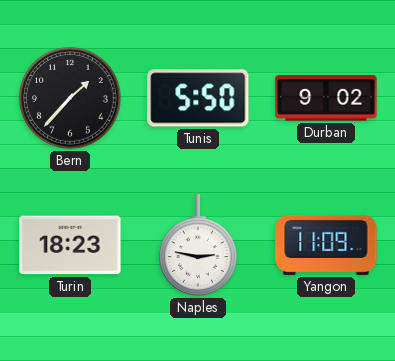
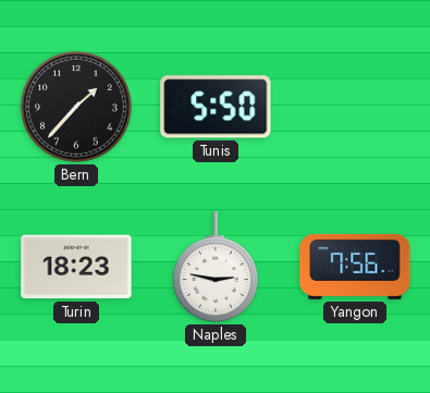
Durban: 9:02 -> none (326, 98)
Yangon: 11:09 -> 7:56 (355, 267)
